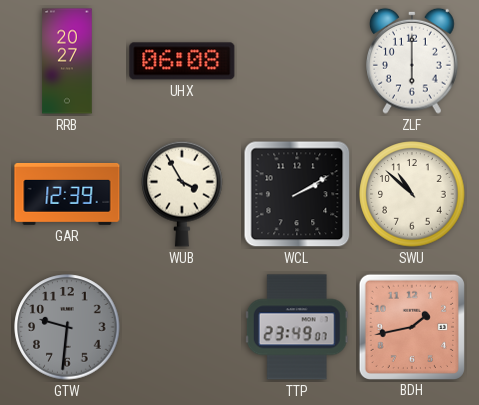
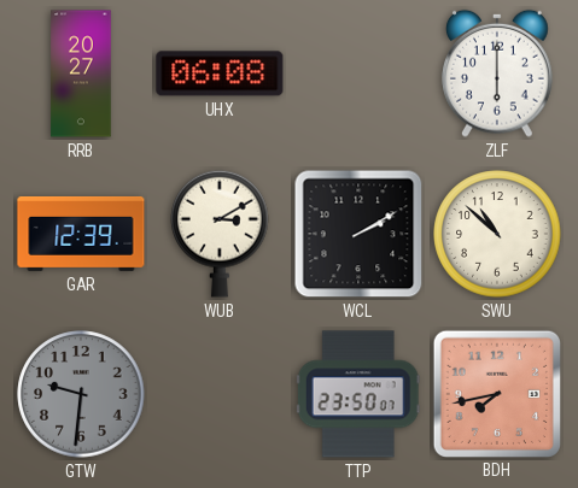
WUB: 3:55 -> 3:10 (220, 234)
TTP: 23:49 -> 23:50 (358, 394)
BDH: 1:43 -> 7:43 (496, 393)
